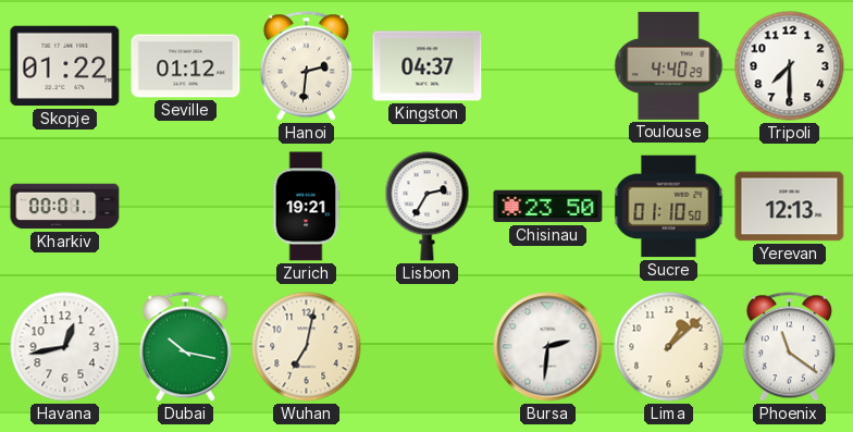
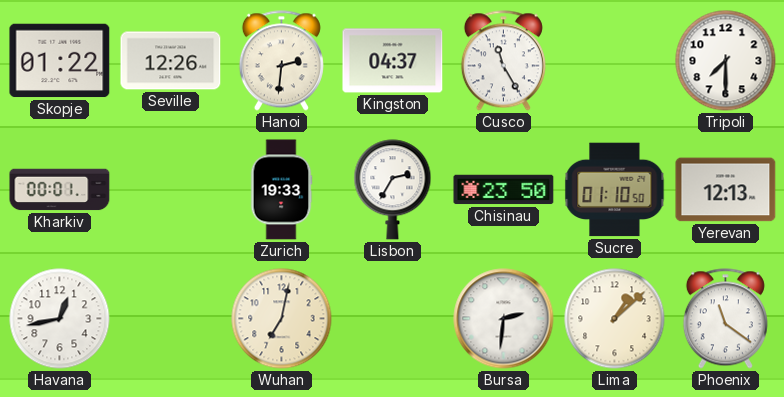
Seville: 01:12 -> 12:26 (171, 61)
Cusco: none -> 11:25 (503, 61)
Toulouse: 4:40 -> none (669, 65)
Zurich: 19:21 -> 19:33 (281, 190)
Dubai: 10:17 -> none (185, 347)
